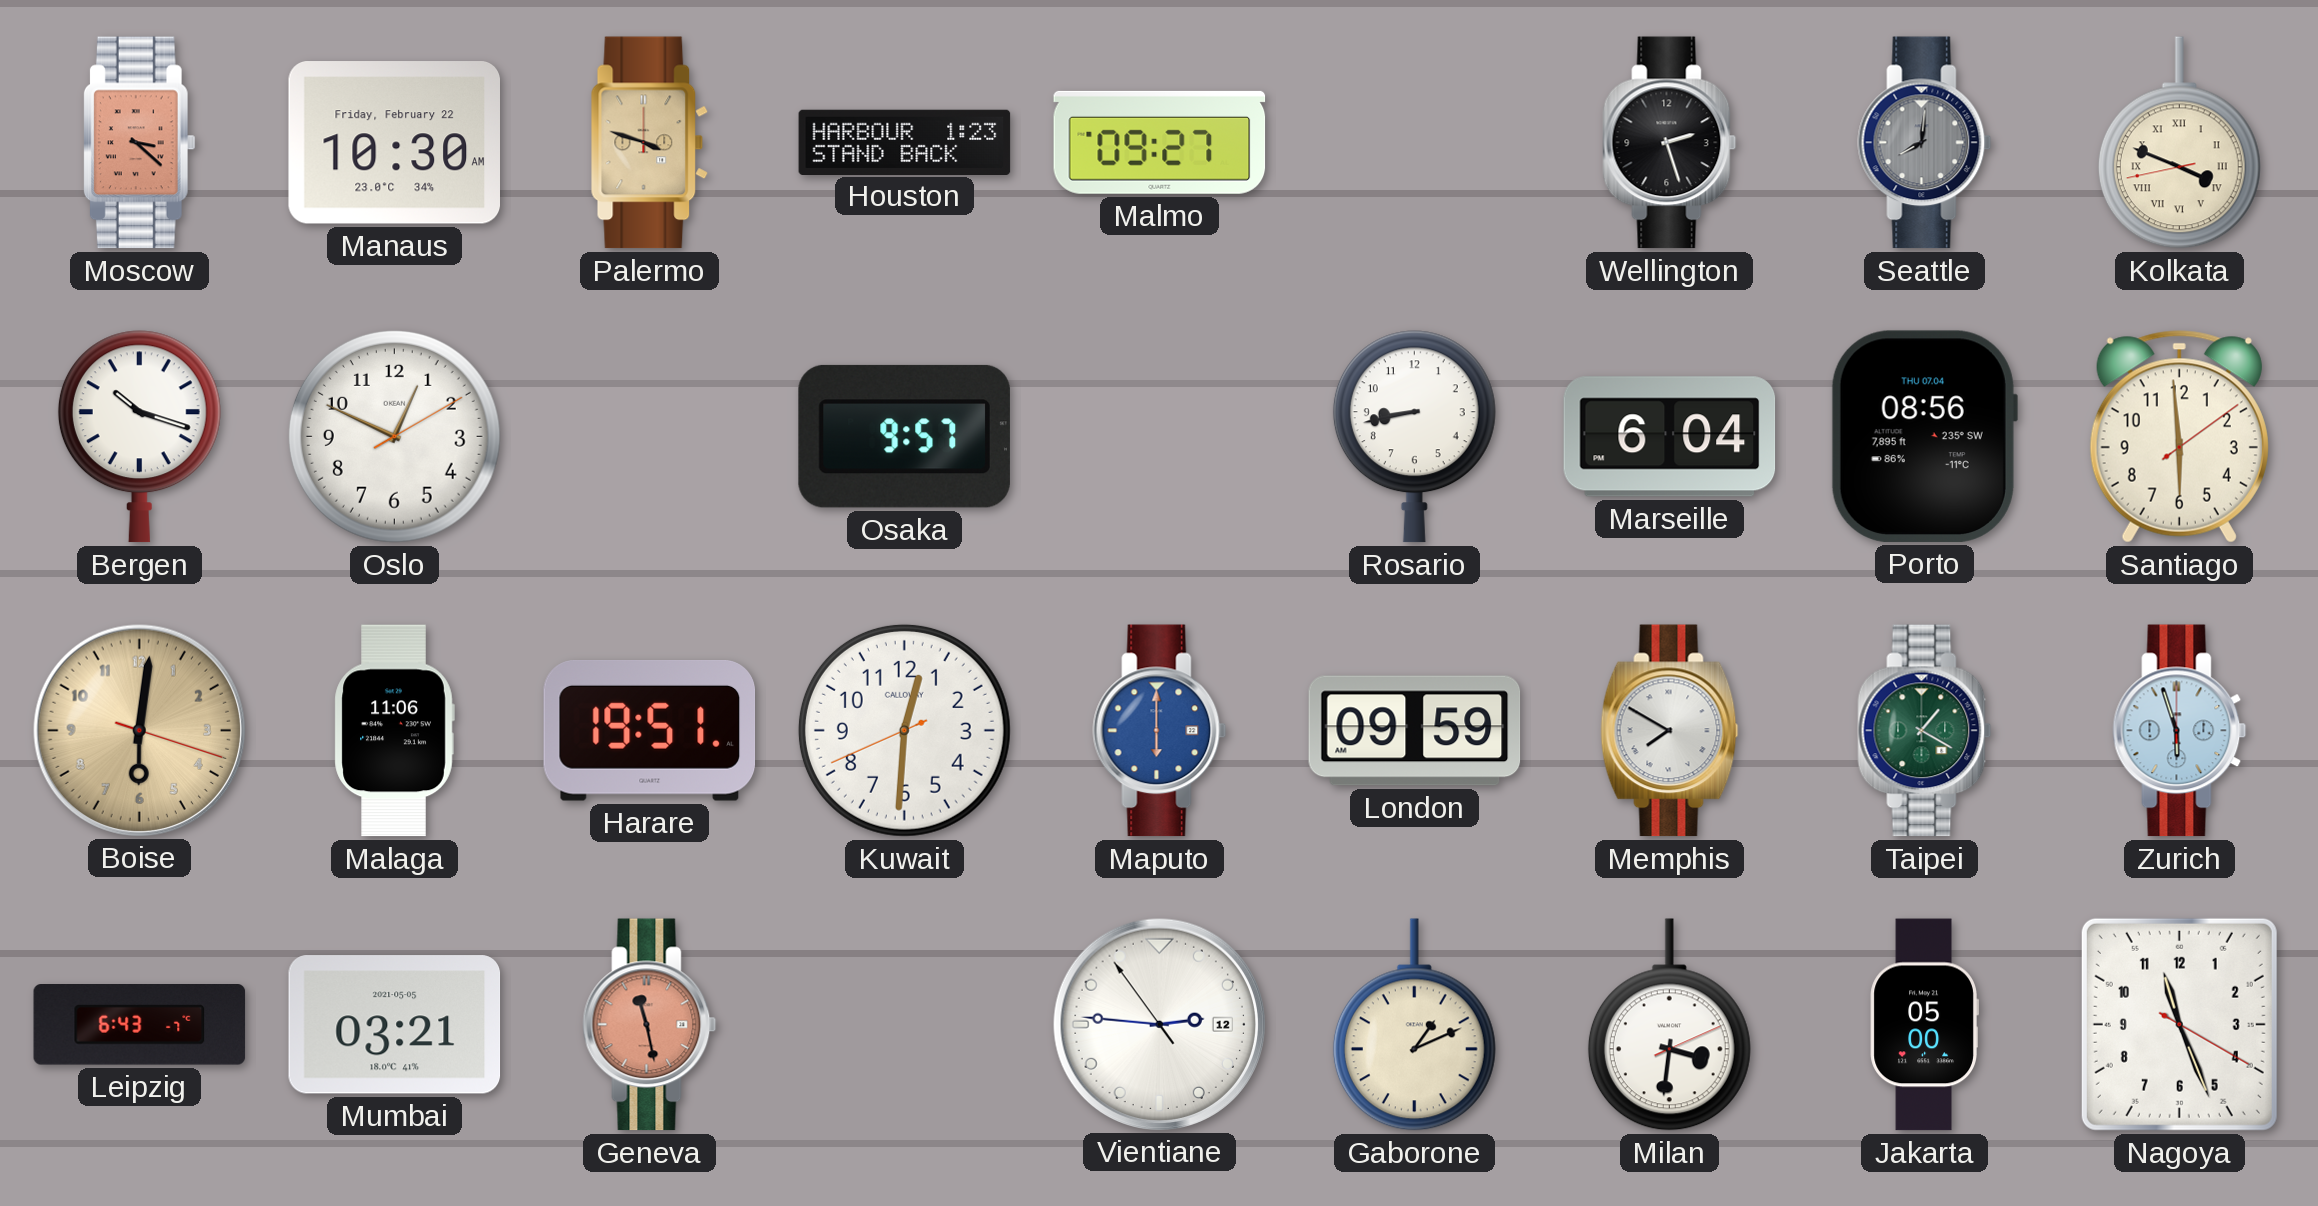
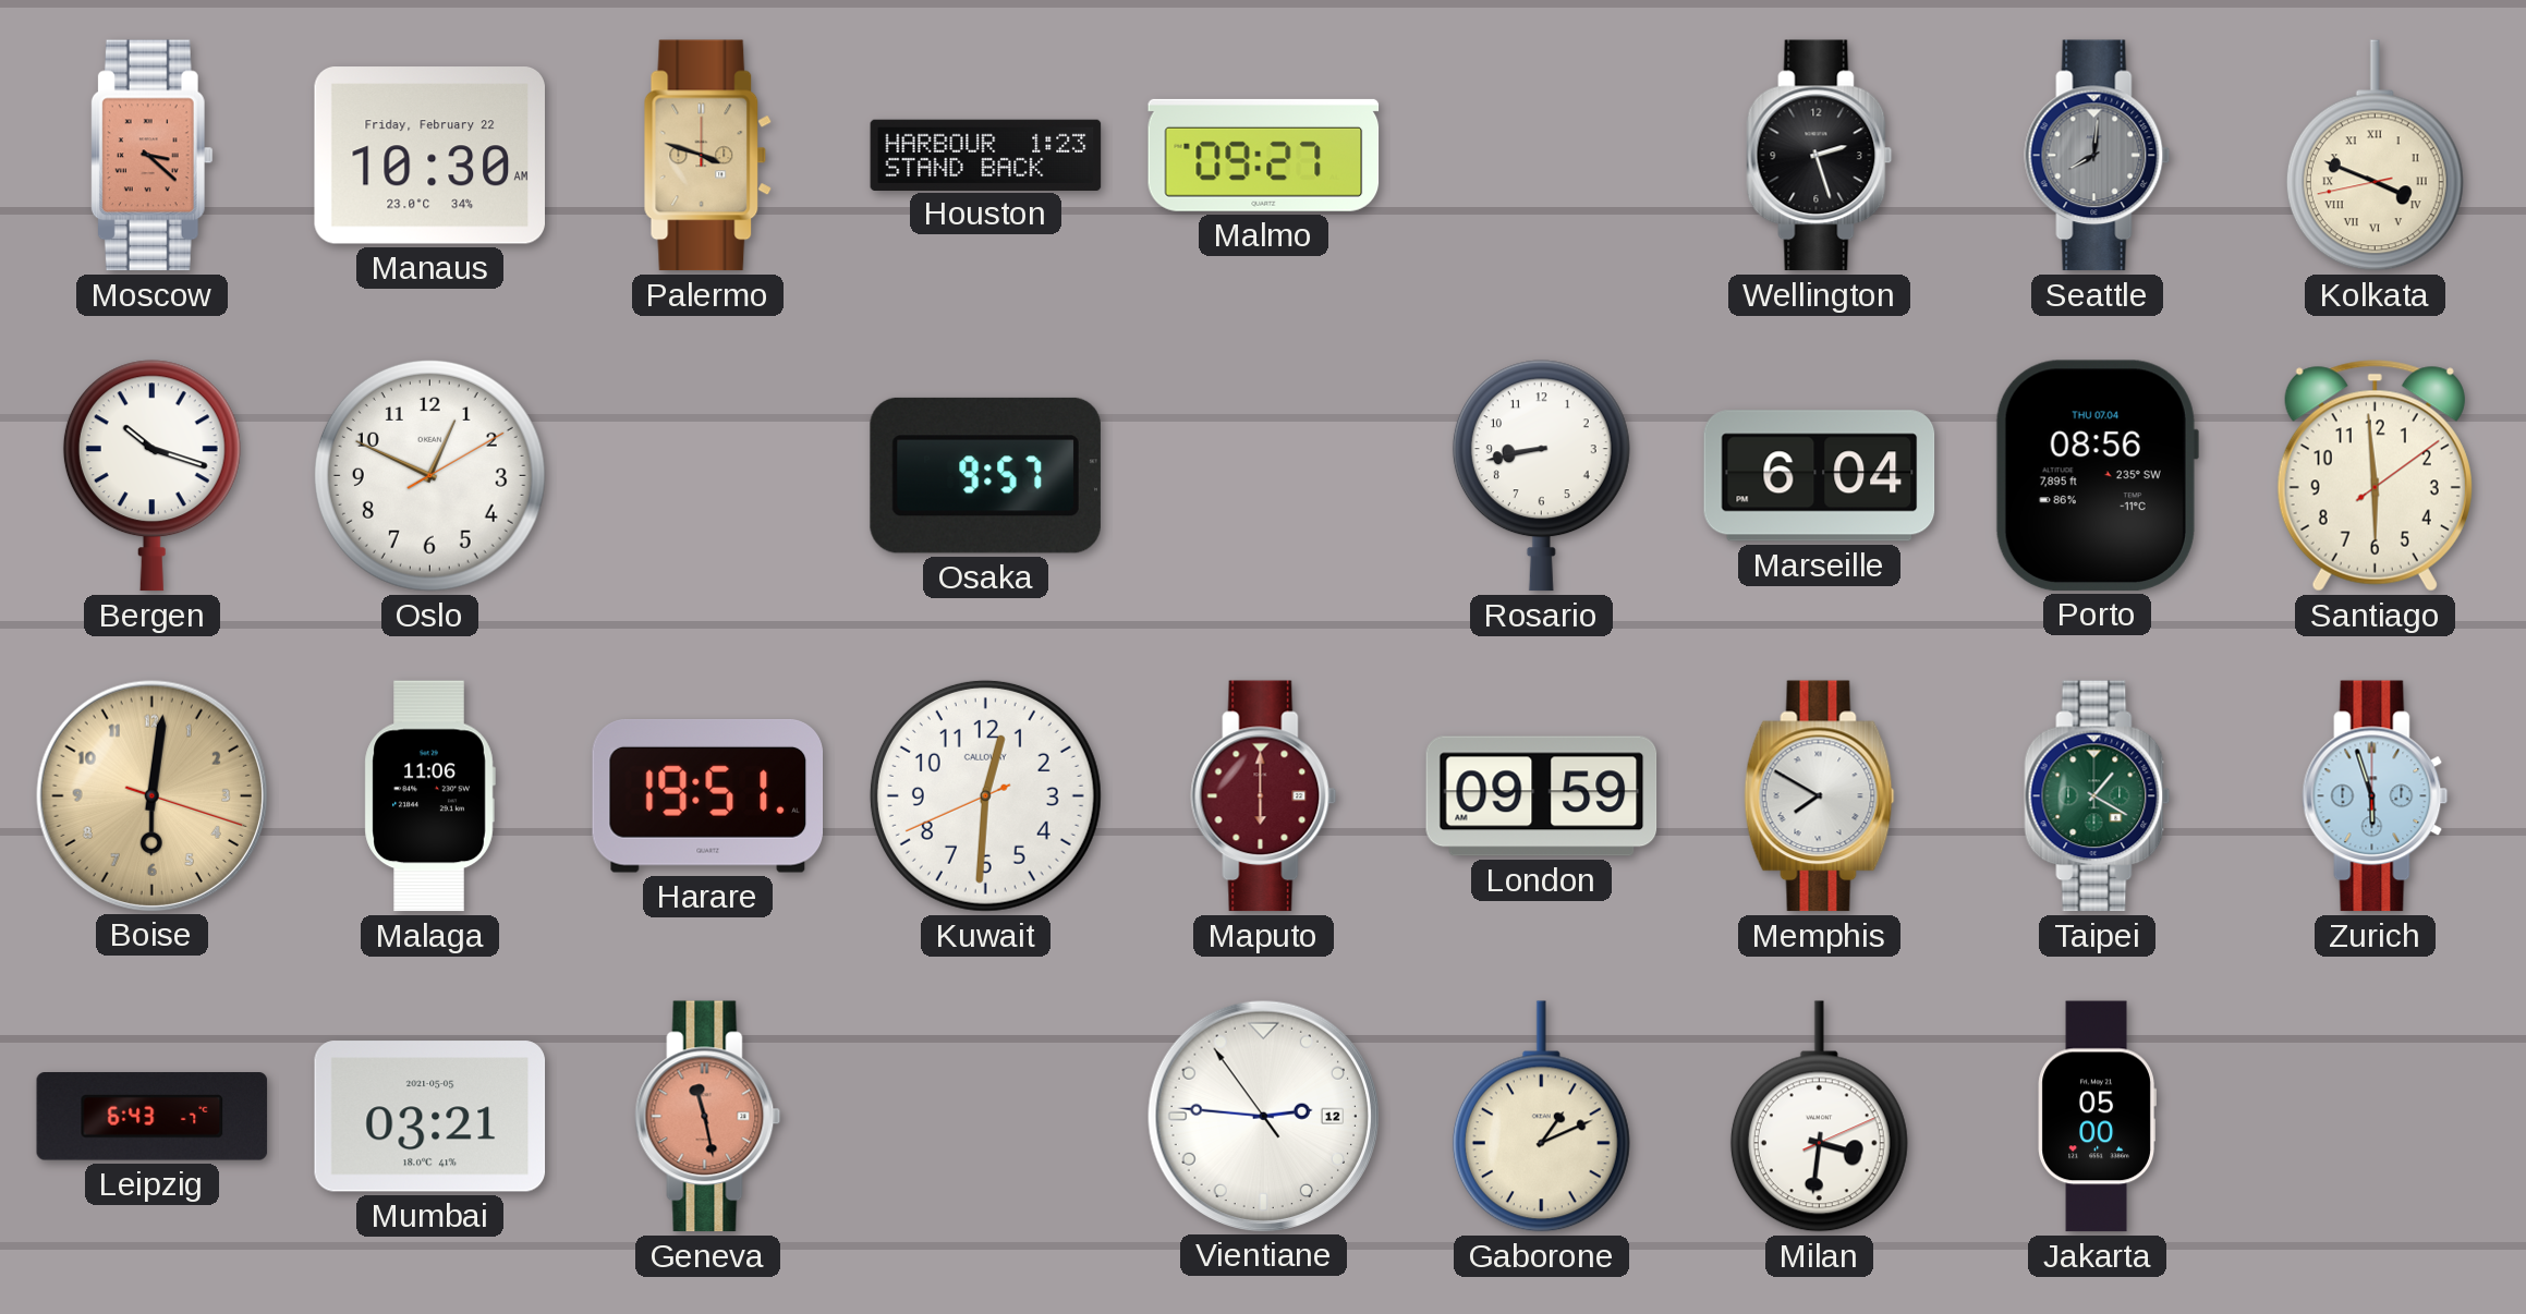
Maputo dial: blue -> burgundy (1264, 796)
Nagoya: 11:26 -> none (2179, 1024)
